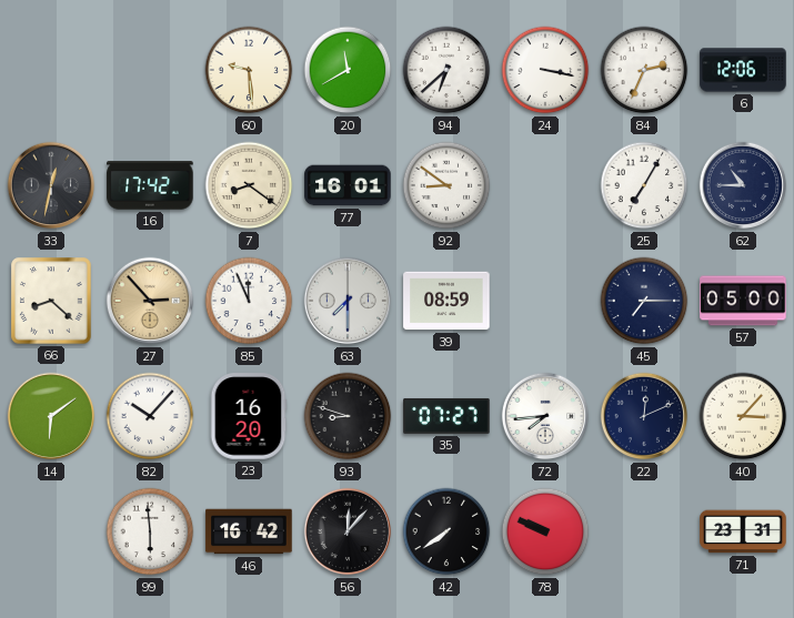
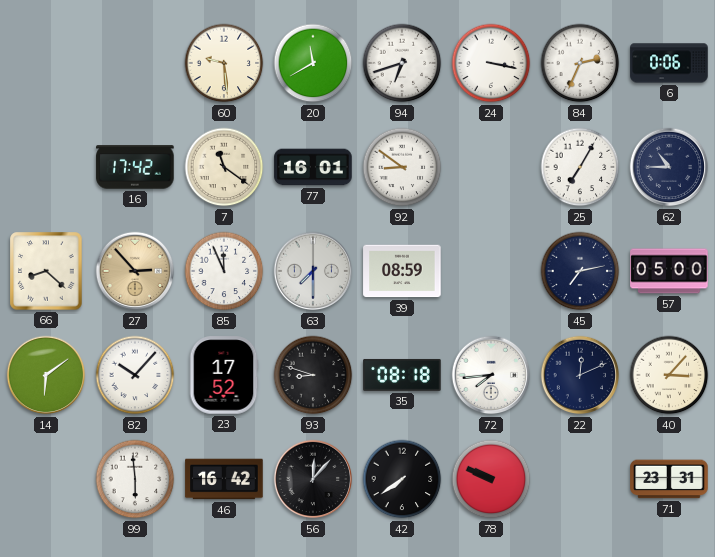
94: 6:38 -> 6:42 (402, 63)
6: 12:06 -> 0:06 (669, 63)
33: 12:32 -> none (51, 185)
7: 8:21 -> 11:21 (224, 167)
45: 7:15 -> 7:13 (580, 271)
23: 16:20 -> 17:52 (224, 375)
35: 07:27 -> 08:18 (402, 375)
